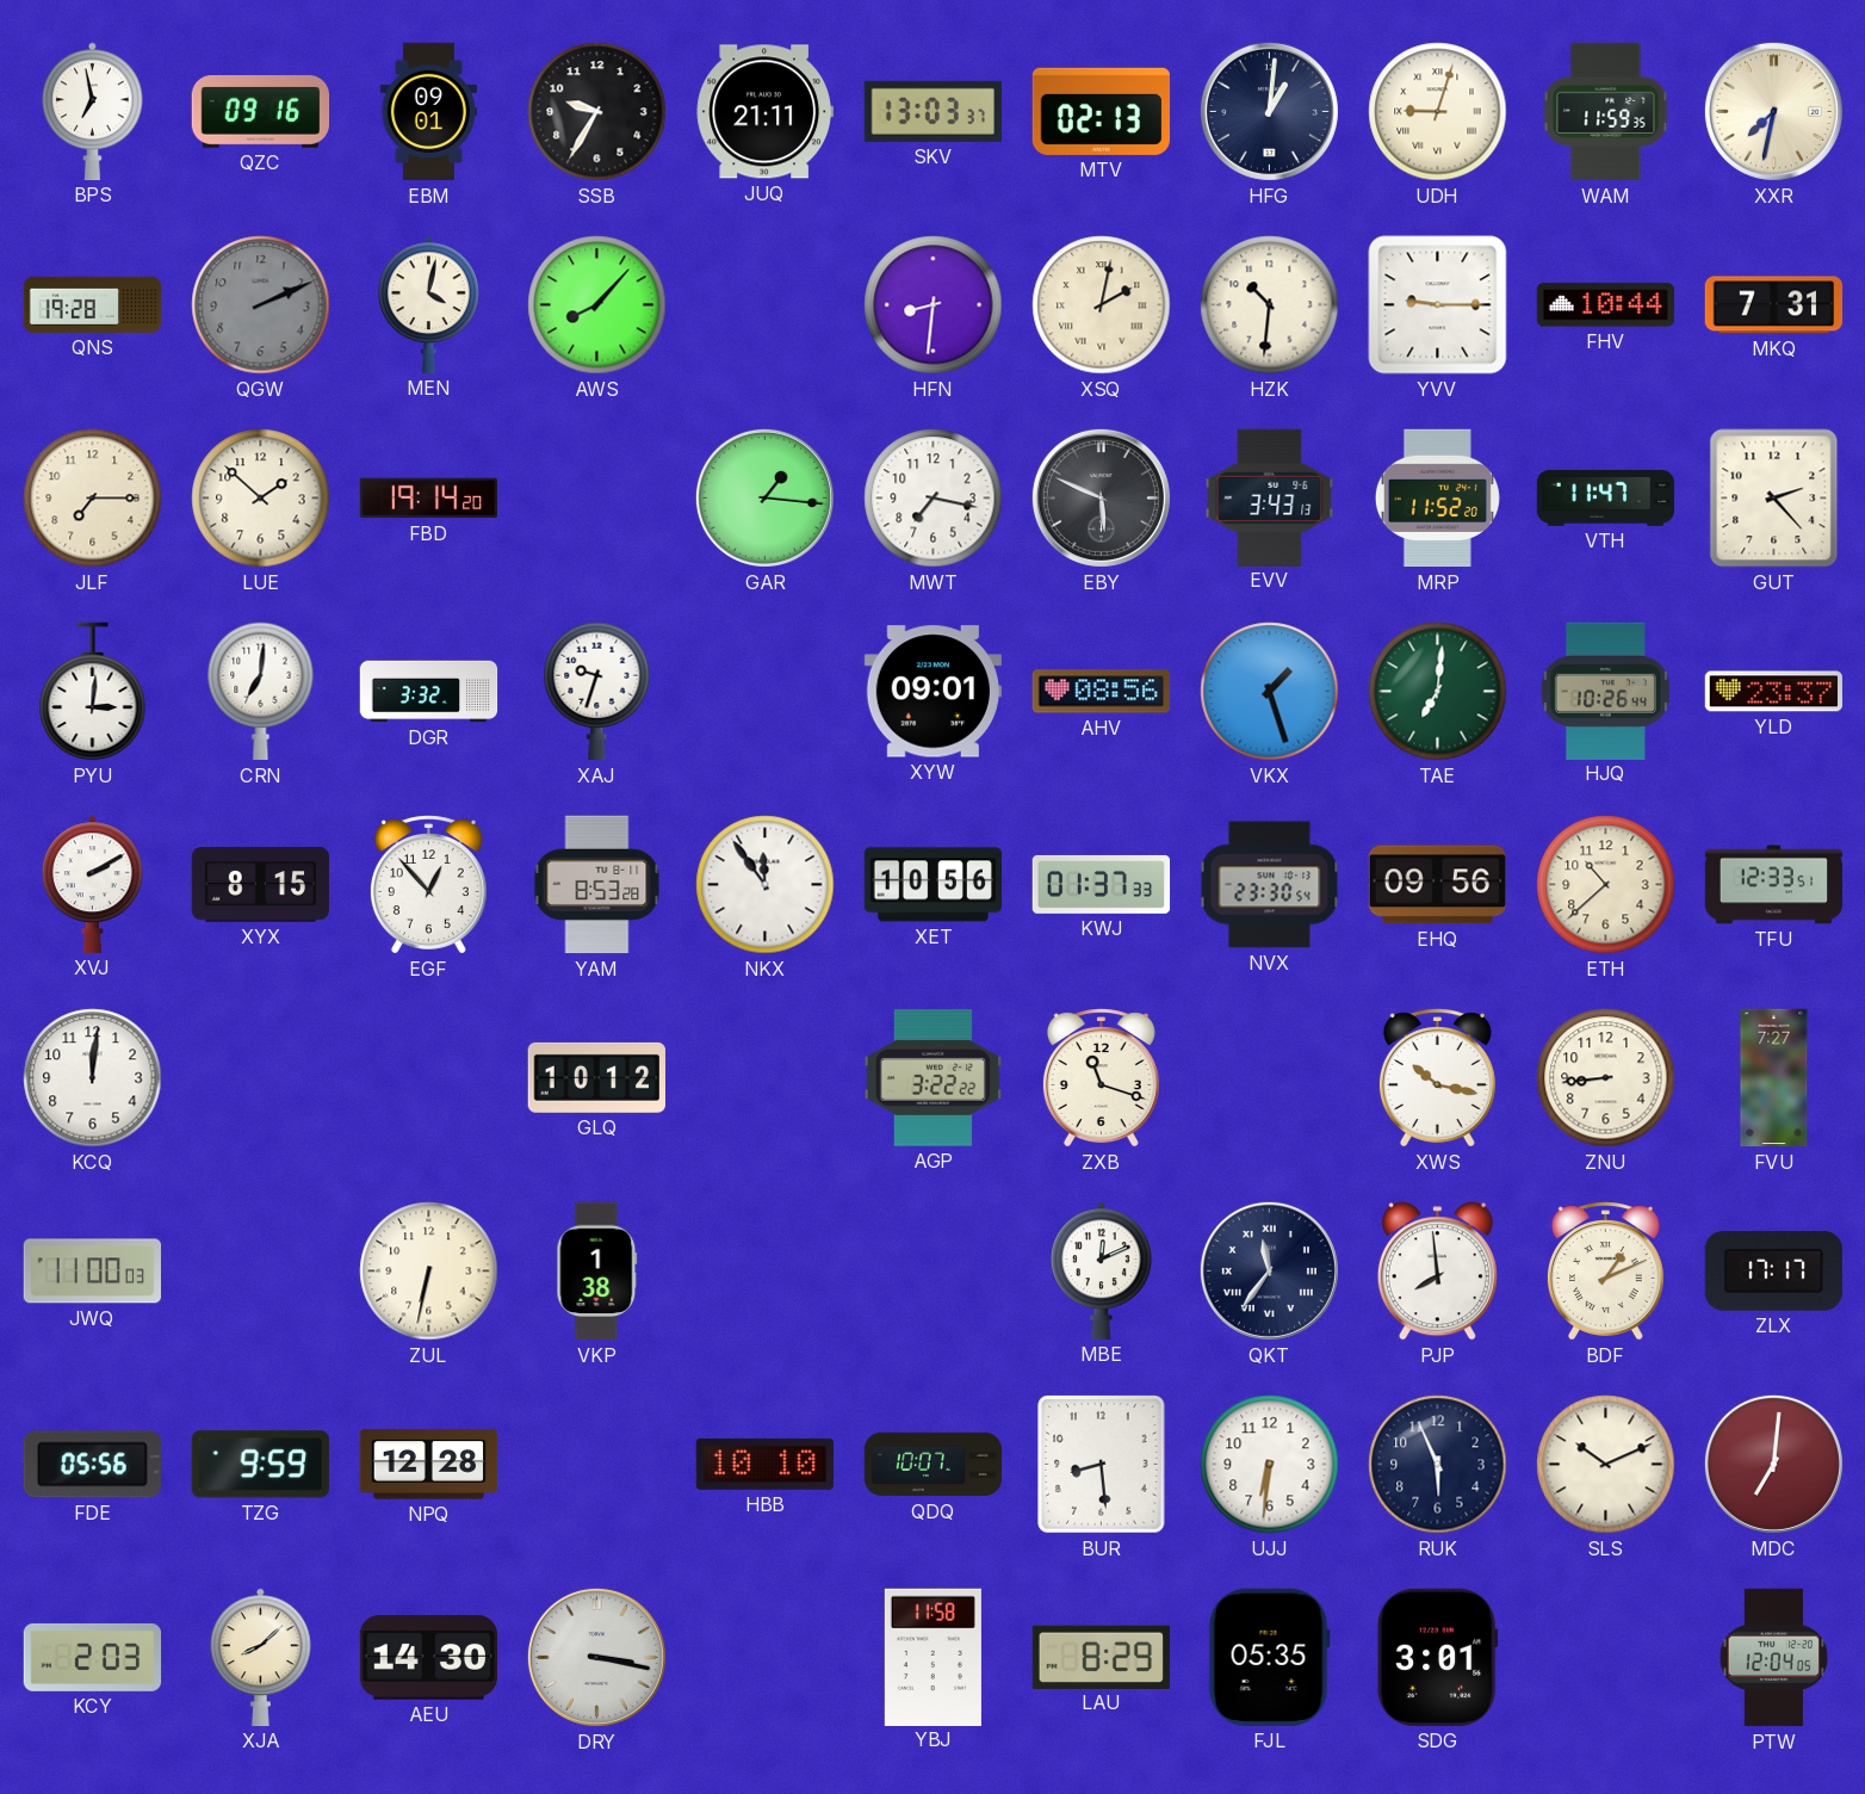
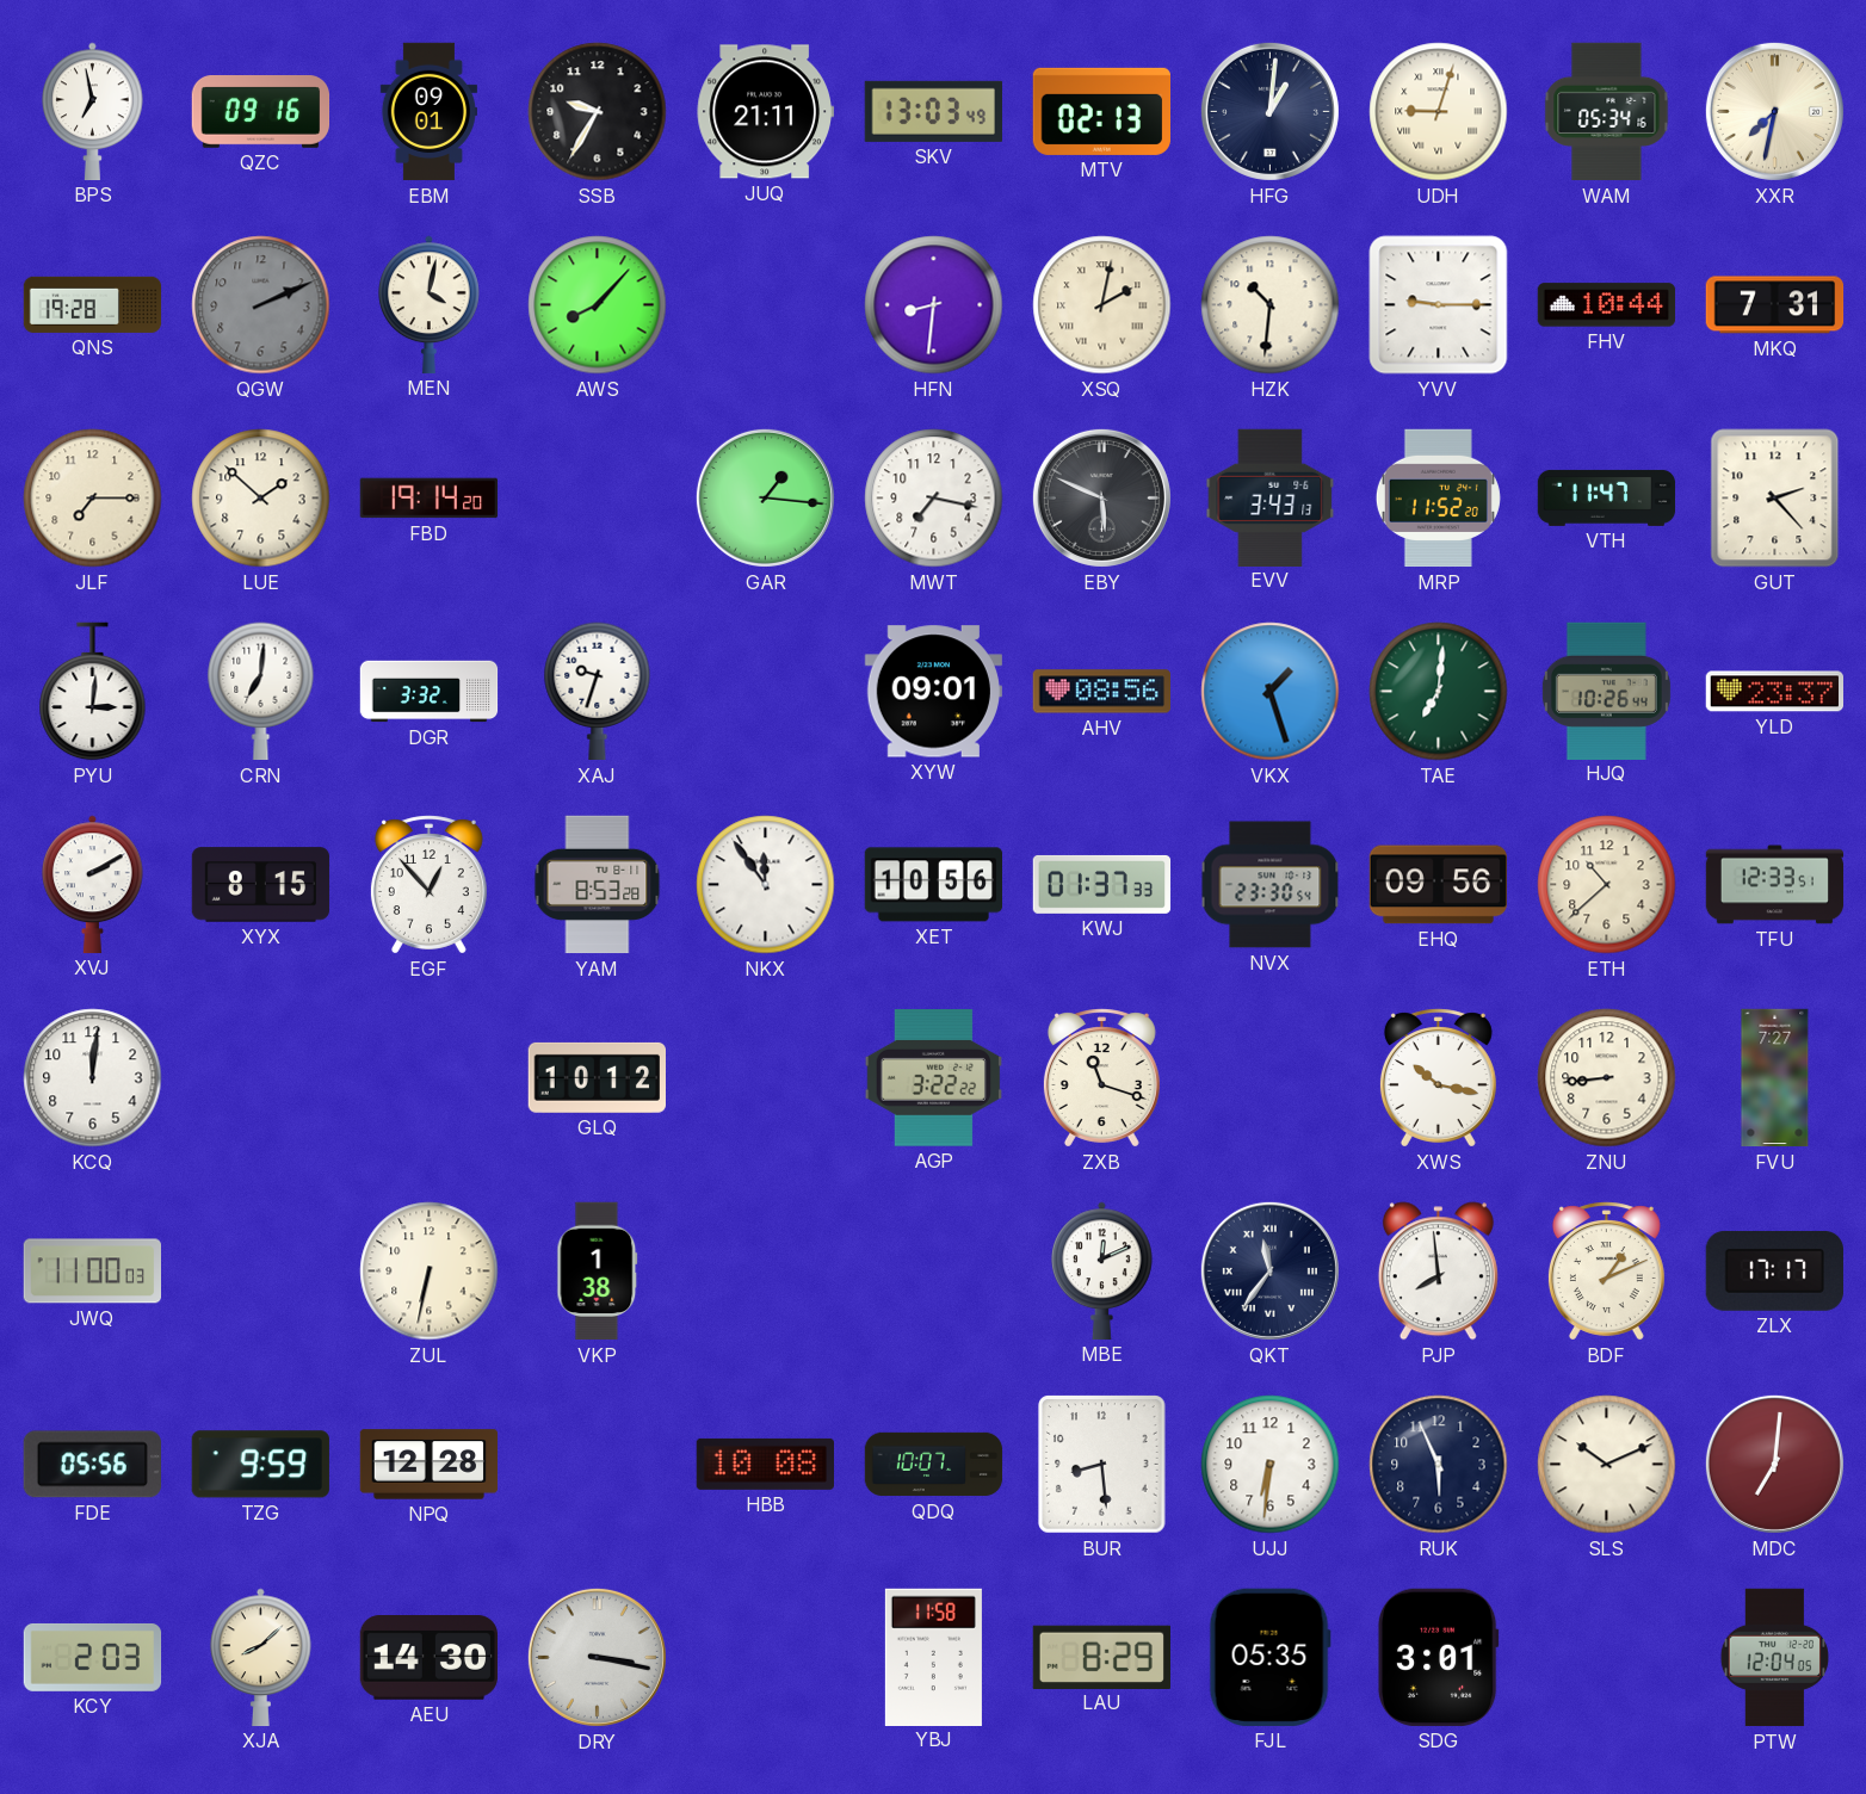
SKV: 13:03:37 -> 13:03:49 (933, 111)
WAM: 11:59 -> 05:34 (1607, 112)
HBB: 10:10 -> 10:08 (765, 1464)
